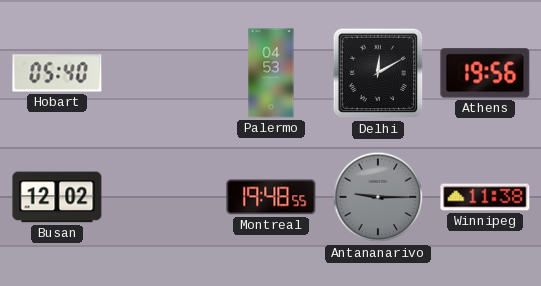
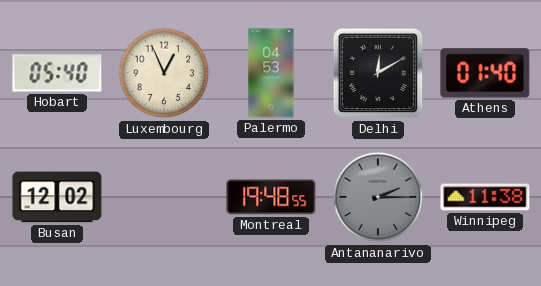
Luxembourg: none -> 12:56 (164, 73)
Athens: 19:56 -> 01:40 (485, 73)
Antananarivo: 9:15 -> 2:15 (378, 197)
